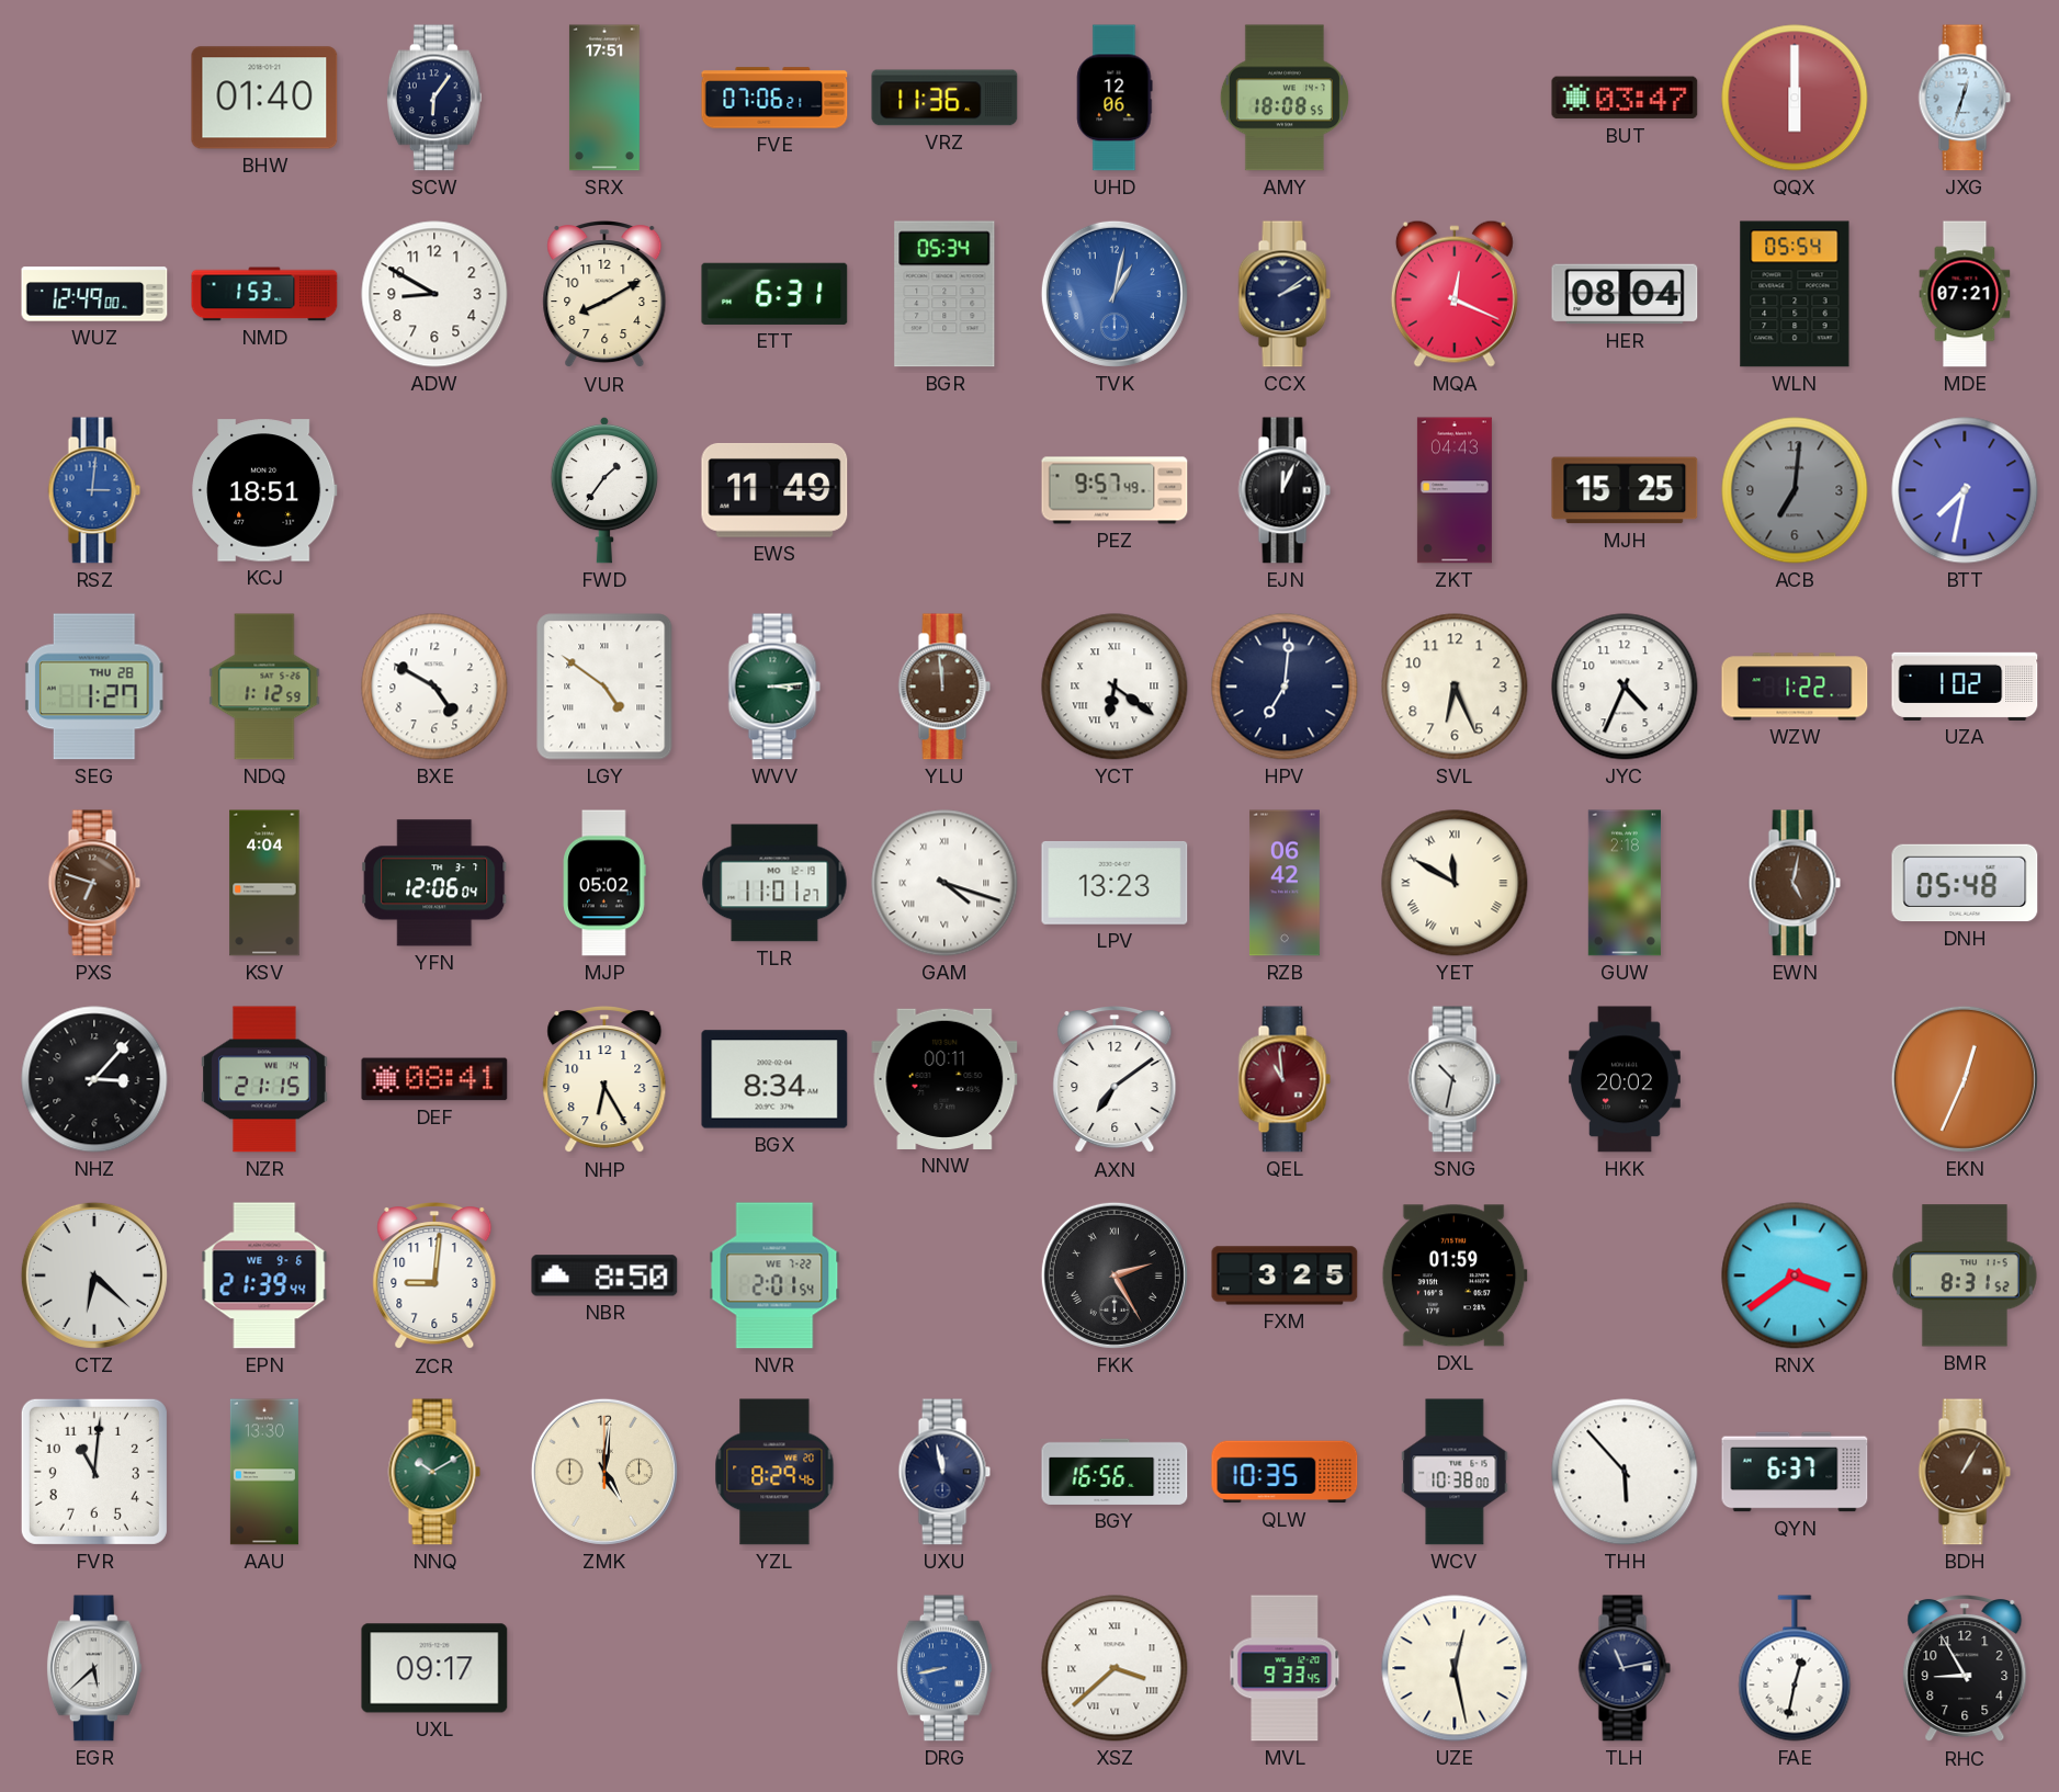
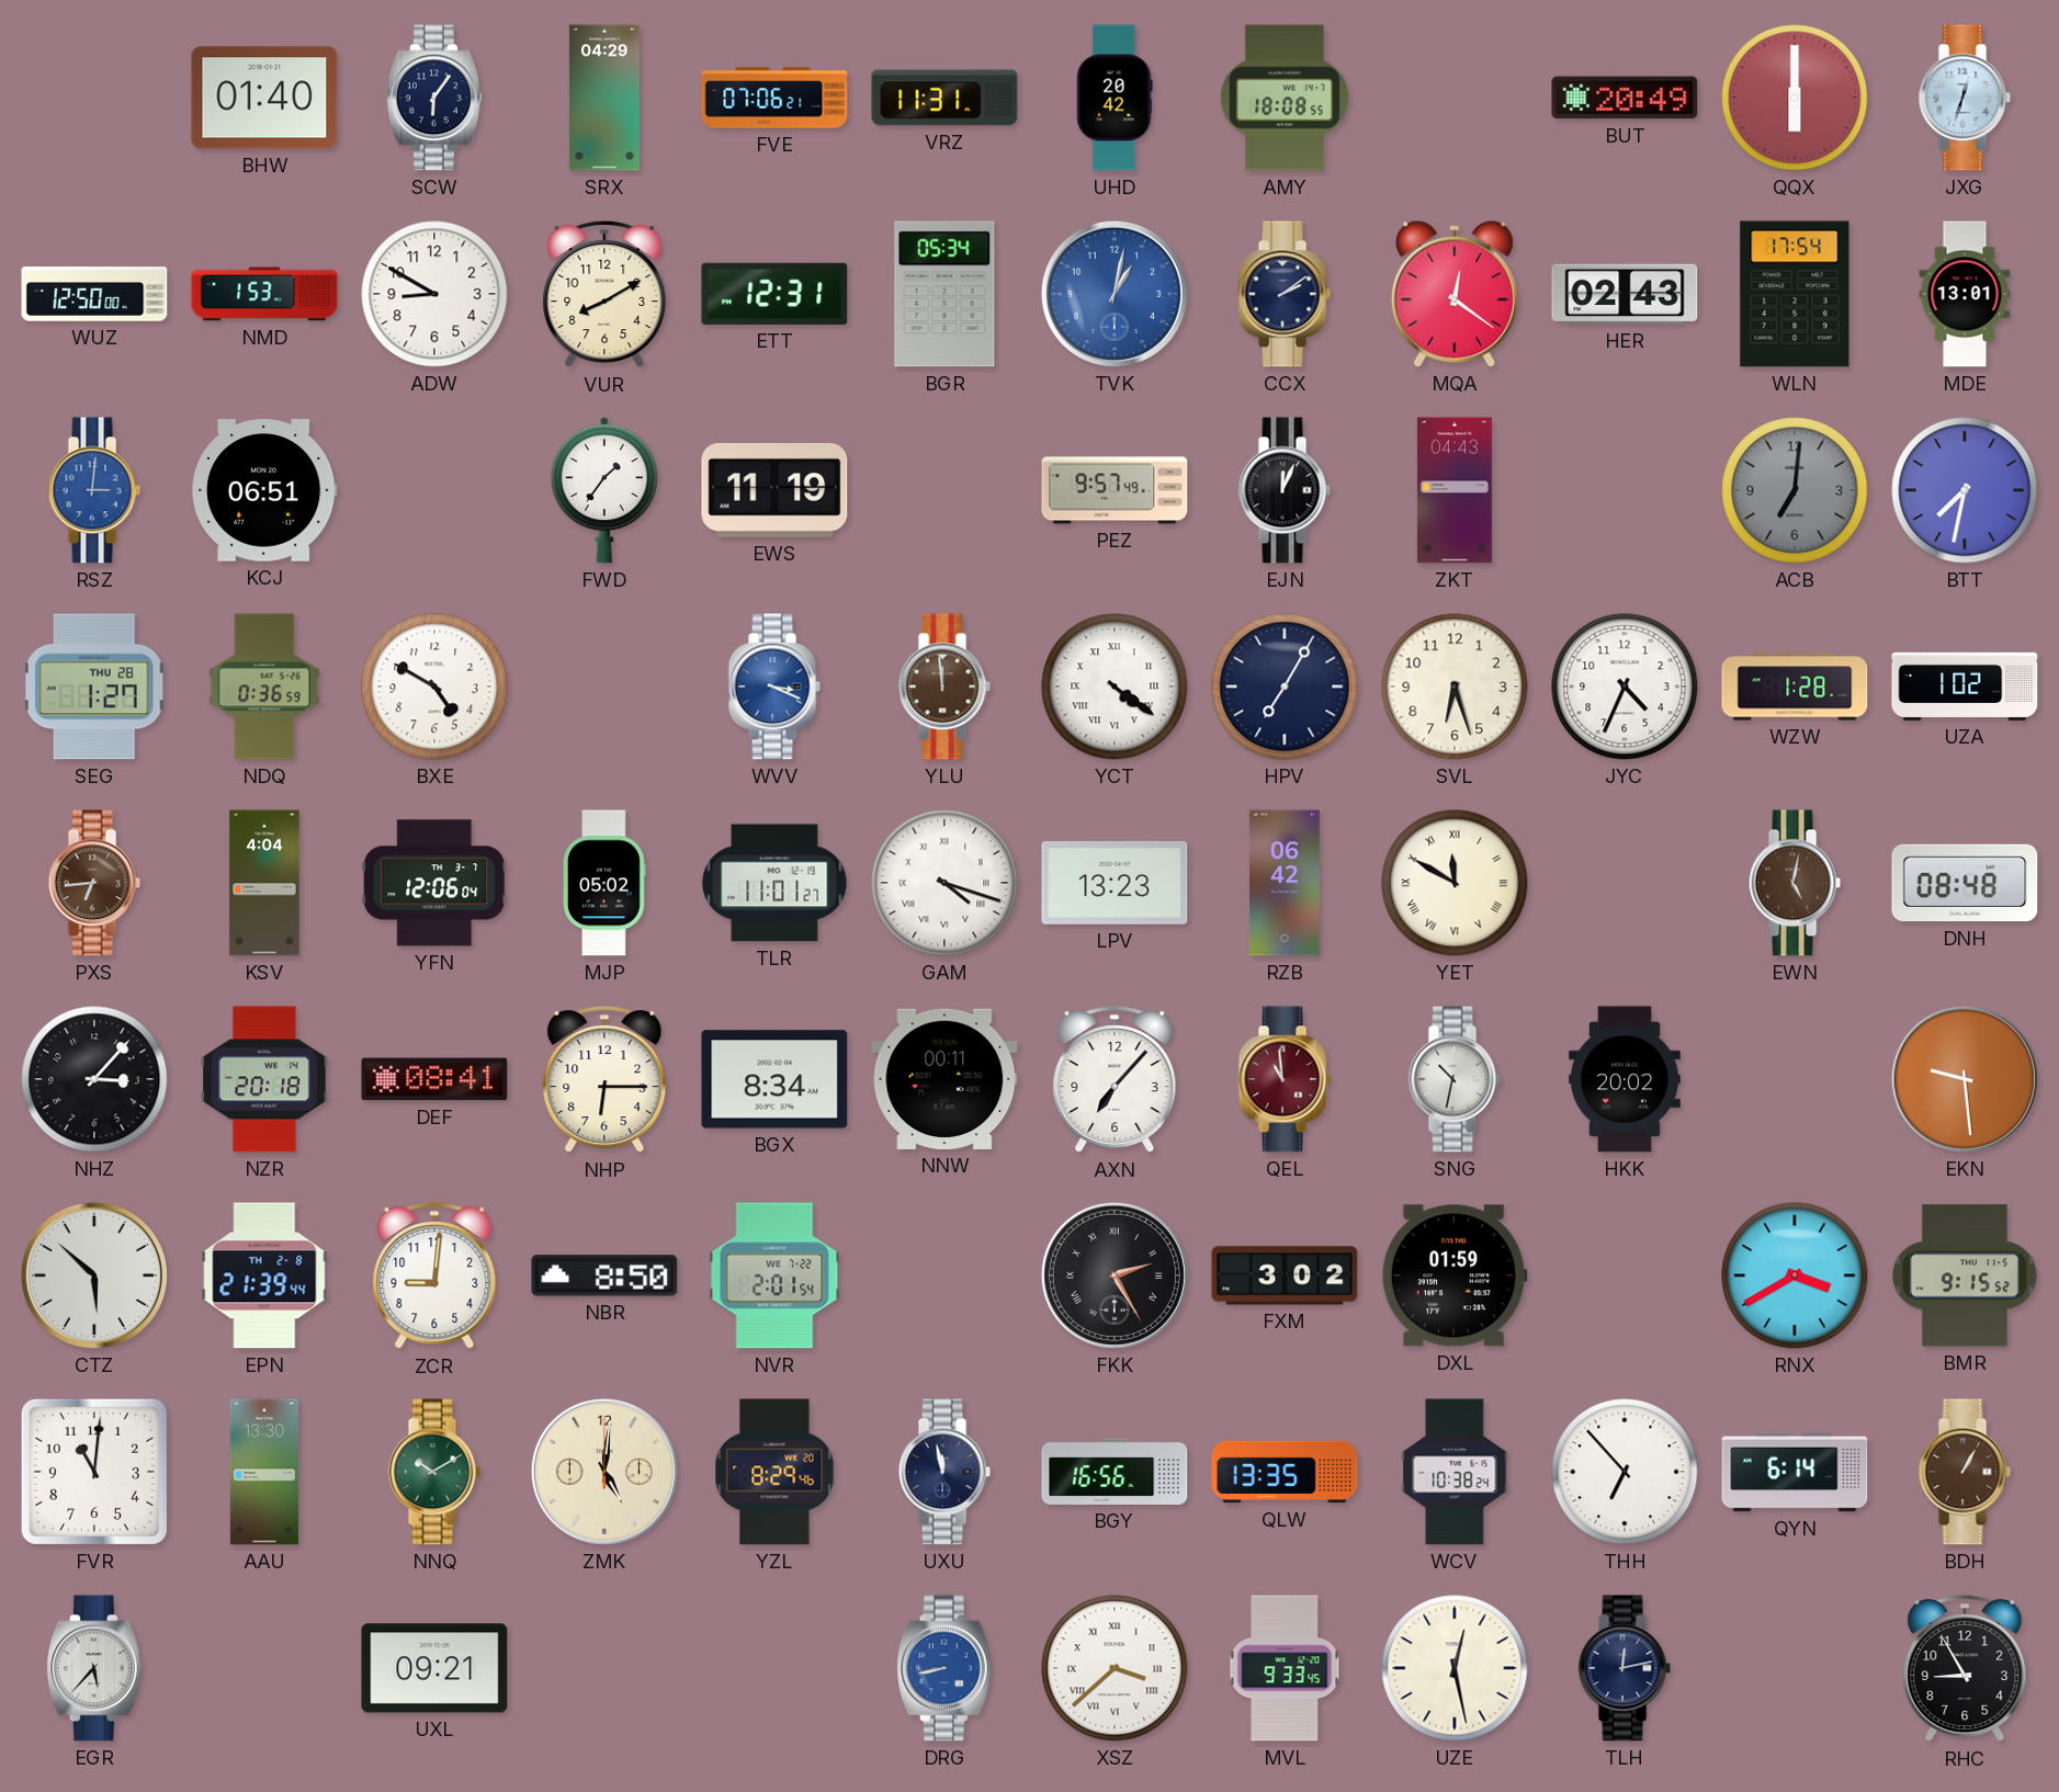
SRX: 17:51 -> 04:29 (604, 98)
VRZ: 11:36 -> 11:31 (944, 98)
UHD: 12:06 -> 20:42 (1115, 98)
BUT: 03:47 -> 20:49 (1625, 98)
WUZ: 12:49 -> 12:50 (94, 294)
ETT: 6:31 -> 12:31 (774, 294)
MQA: 12:19 -> 12:21 (1455, 294)
HER: 08:04 -> 02:43 (1625, 294)
WLN: 05:54 -> 17:54 (1795, 294)
MDE: 07:21 -> 13:01 (1965, 294)
KCJ: 18:51 -> 06:51 (265, 490)
EWS: 11:49 -> 11:19 (774, 490)
MJH: 15:25 -> none (1625, 490)
NDQ: 1:12 -> 0:36 (264, 687)
LGY: 4:51 -> none (604, 687)
WVV: 3:14 -> 3:19 (774, 687)
WVV dial: green -> blue (774, 687)
YCT: 6:21 -> 4:21 (1115, 687)
HPV: 7:01 -> 7:05 (1285, 687)
SVL: 6:26 -> 6:27 (1455, 687)
WZW: 1:22 -> 1:28 (1795, 687)
PXS: 6:48 -> 6:44 (94, 883)
GUW: 2:18 -> none (1625, 883)
DNH: 05:48 -> 08:48 (1965, 883)
NZR: 21:15 -> 20:18 (264, 1079)
NHP: 6:25 -> 6:15 (604, 1080)
AXN: 7:09 -> 7:07 (1115, 1080)
EKN: 12:34 -> 9:29 (1965, 1079)
CTZ: 6:22 -> 5:52 (94, 1275)
EPN date: WE 9-6 -> TH 2-8 (264, 1275)
FXM: 3:25 -> 3:02 (1285, 1275)
RNX: 3:39 -> 3:40 (1795, 1275)
BMR: 8:31 -> 9:15 (1965, 1275)
QLW: 10:35 -> 13:35 (1285, 1472)
WCV: 10:38:00 -> 10:38:24 (1455, 1472)
THH: 5:53 -> 6:53 (1625, 1472)
QYN: 6:37 -> 6:14 (1795, 1472)
EGR: 5:38 -> 5:37 (94, 1668)
UXL: 09:17 -> 09:21 (434, 1668)
TLH: 11:13 -> 12:13 (1625, 1668)
FAE: 12:32 -> none (1795, 1668)
